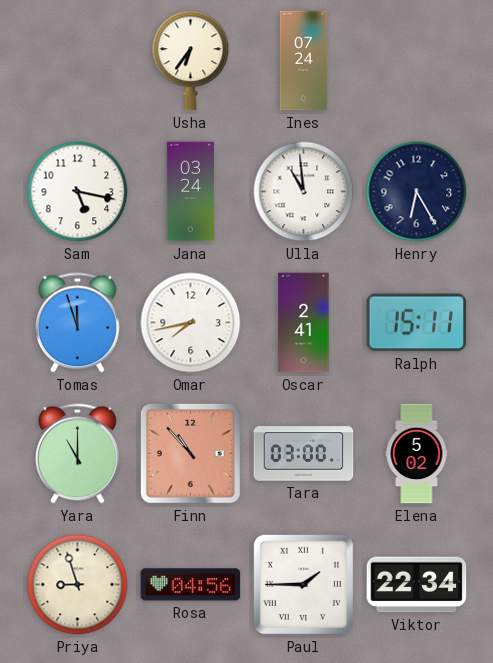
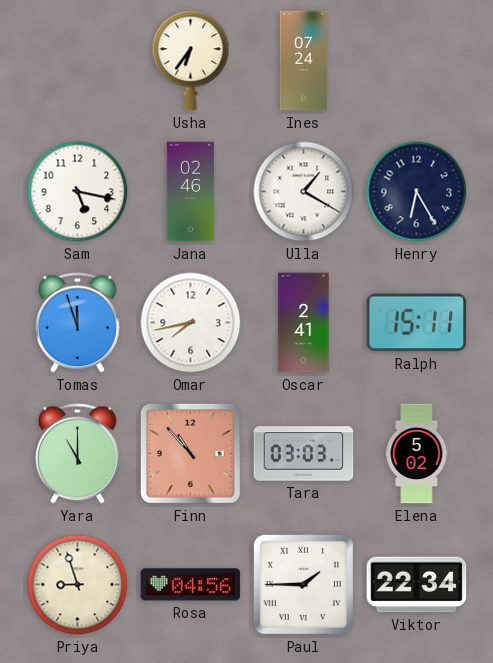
Jana: 03:24 -> 02:46 (190, 192)
Ulla: 10:59 -> 1:20 (304, 192)
Tara: 03:00 -> 03:03 (304, 454)
